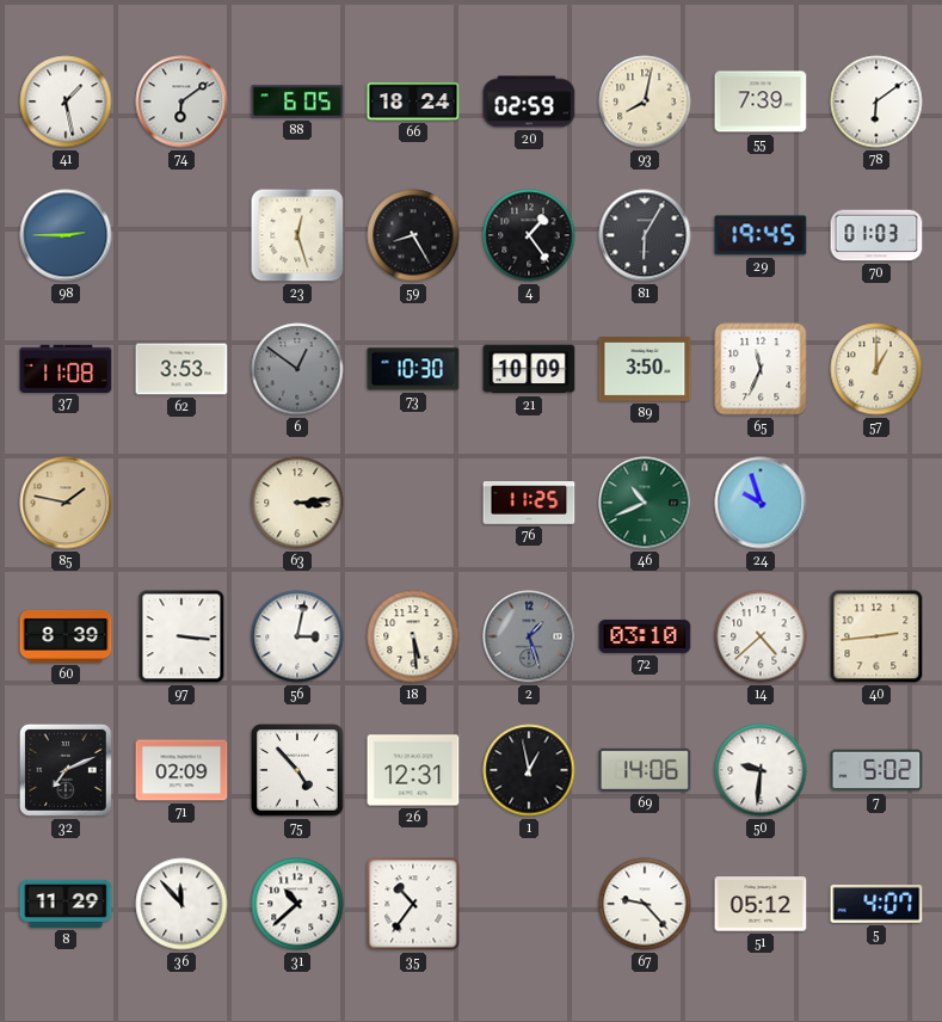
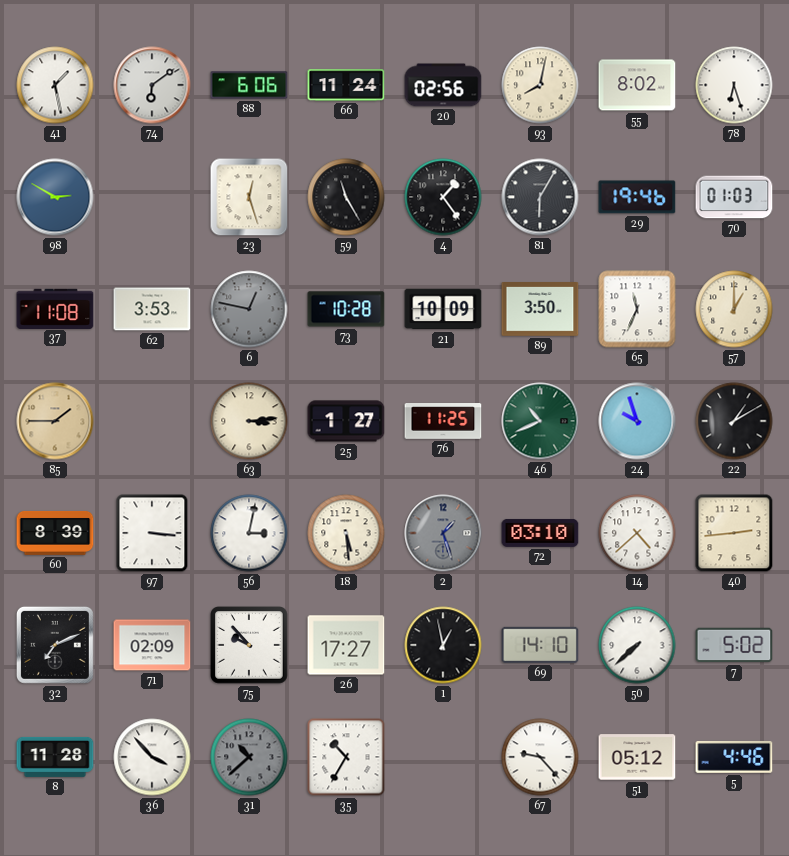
88: 6:05 -> 6:06 (249, 85)
66: 18:24 -> 11:24 (346, 85)
20: 02:59 -> 02:56 (443, 85)
55: 7:39 -> 8:02 (637, 85)
78: 6:09 -> 6:27 (734, 85)
98: 2:45 -> 2:50 (55, 197)
59: 8:25 -> 11:25 (346, 197)
29: 19:45 -> 19:46 (637, 197)
6: 12:51 -> 12:47 (249, 309)
73: 10:30 -> 10:28 (346, 309)
85: 1:47 -> 1:45 (55, 421)
25: none -> 1:27 (346, 421)
22: none -> 1:10 (734, 421)
75: 4:53 -> 9:53 (250, 646)
26: 12:31 -> 17:27 (346, 645)
69: 14:06 -> 14:10 (540, 645)
50: 9:31 -> 7:38 (637, 645)
8: 11:29 -> 11:28 (55, 757)
36: 11:53 -> 3:53 (152, 757)
31 dial: white -> grey (249, 757)
35: 10:36 -> 10:35 (346, 757)
5: 4:07 -> 4:46 (734, 757)
